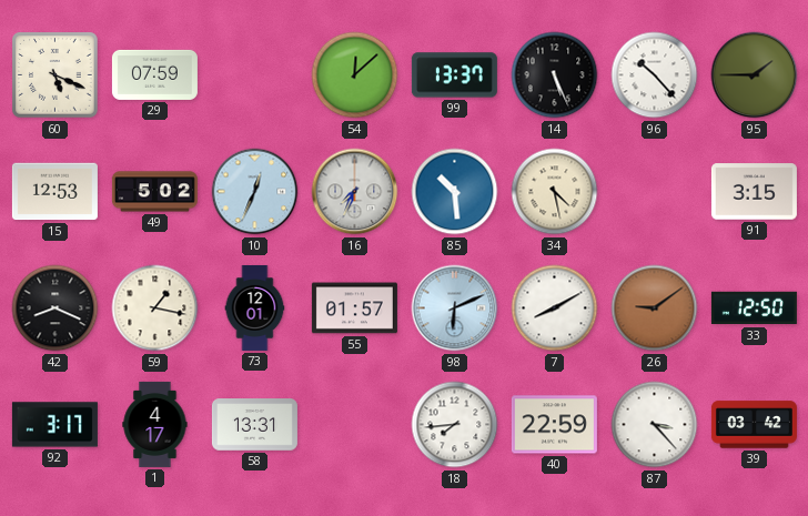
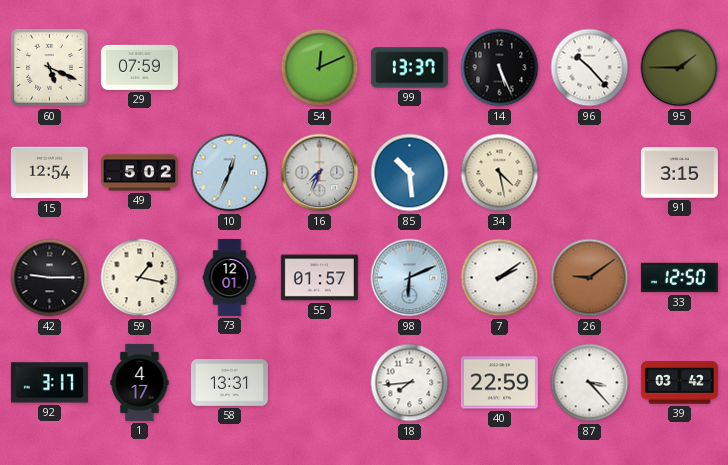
54: 12:08 -> 12:11 (320, 68)
15: 12:53 -> 12:54 (49, 173)
42: 8:19 -> 9:15 (50, 278)
7: 8:10 -> 2:09 (500, 278)
